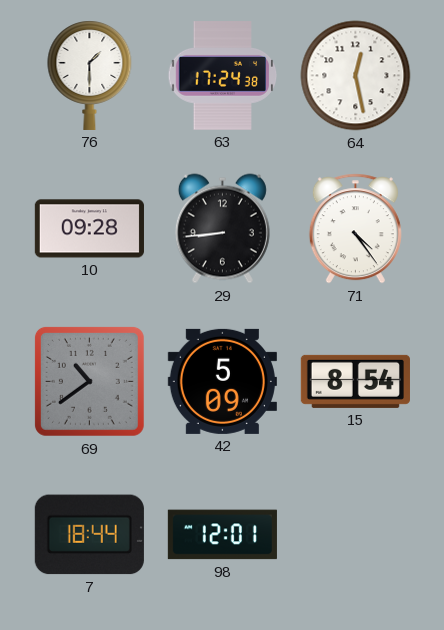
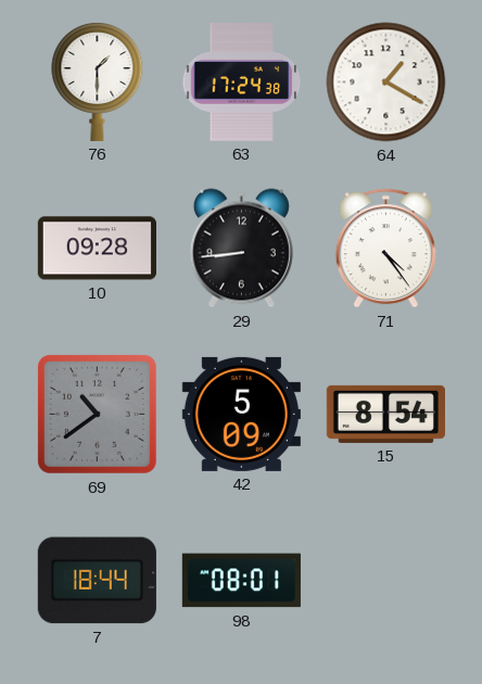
64: 12:28 -> 1:20 (386, 83)
98: 12:01 -> 08:01 (241, 581)
